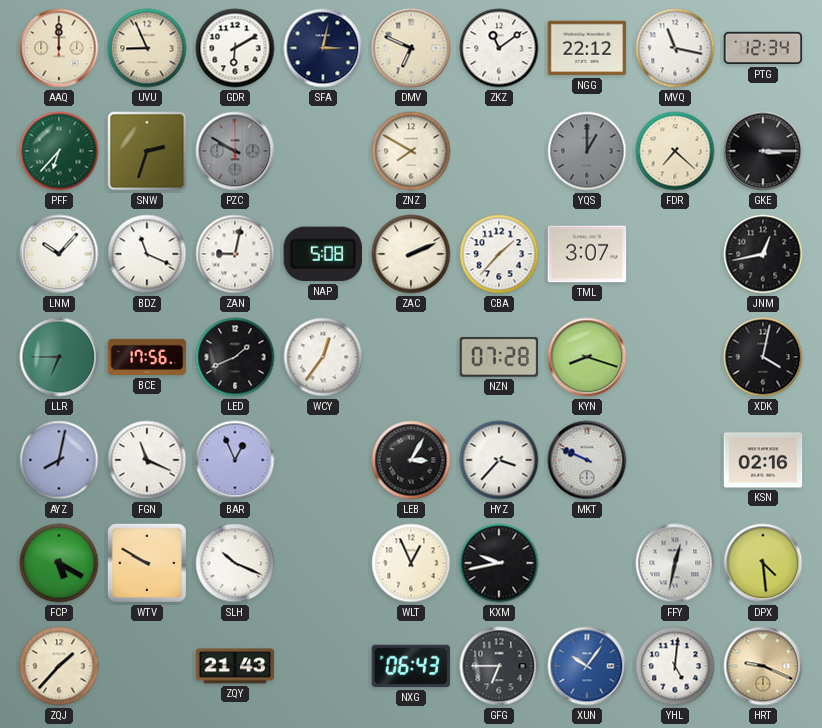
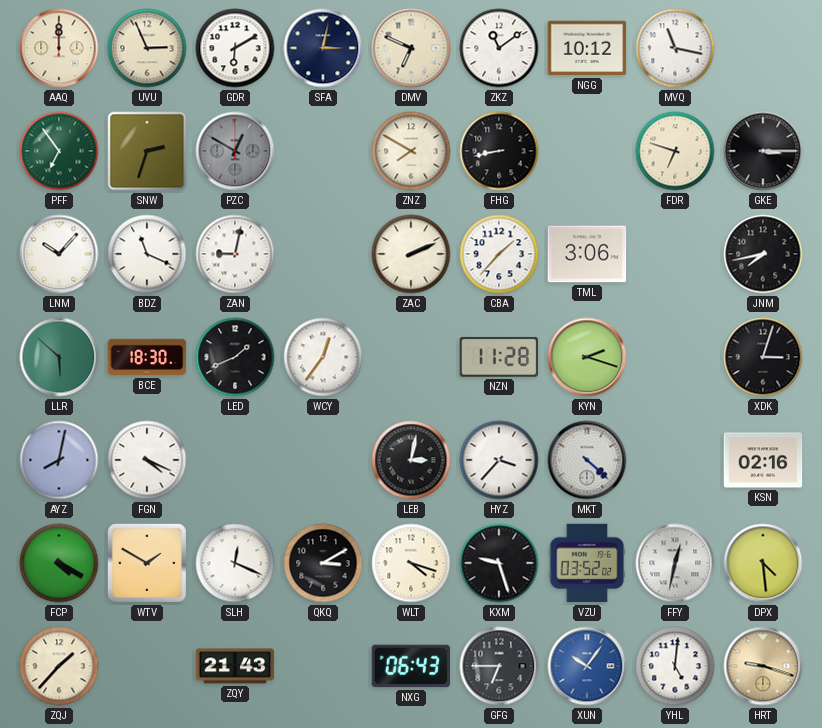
UVU: 8:56 -> 2:56 (147, 48)
NGG: 22:12 -> 10:12 (587, 48)
PTG: 12:34 -> none (763, 48)
PFF: 6:37 -> 6:54 (59, 151)
PZC: 9:50 -> 12:50 (235, 151)
FHG: none -> 8:43 (499, 151)
YQS: 1:00 -> none (587, 151)
FDR: 7:22 -> 6:48 (675, 151)
NAP: 5:08 -> none (323, 254)
TML: 3:07 -> 3:06 (587, 254)
JNM: 12:43 -> 7:43 (763, 254)
LLR: 6:45 -> 5:52 (59, 357)
BCE: 17:56 -> 18:30 (147, 357)
NZN: 07:28 -> 11:28 (499, 357)
KYN: 8:18 -> 2:18 (587, 357)
XDK: 4:02 -> 3:03 (763, 357)
FGN: 11:19 -> 4:19 (147, 460)
BAR: 12:56 -> none (235, 460)
LEB: 3:05 -> 3:02 (411, 460)
MKT: 9:49 -> 4:22 (587, 460)
FCP: 5:20 -> 4:20 (59, 563)
WTV: 9:50 -> 1:50 (147, 563)
SLH: 10:19 -> 12:19 (235, 563)
QKQ: none -> 3:10 (323, 563)
WLT: 12:56 -> 4:18 (411, 563)
KXM: 9:43 -> 9:27 (499, 563)
VZU: none -> 03:52 (587, 563)
HRT: 9:19 -> 9:18 (763, 666)
